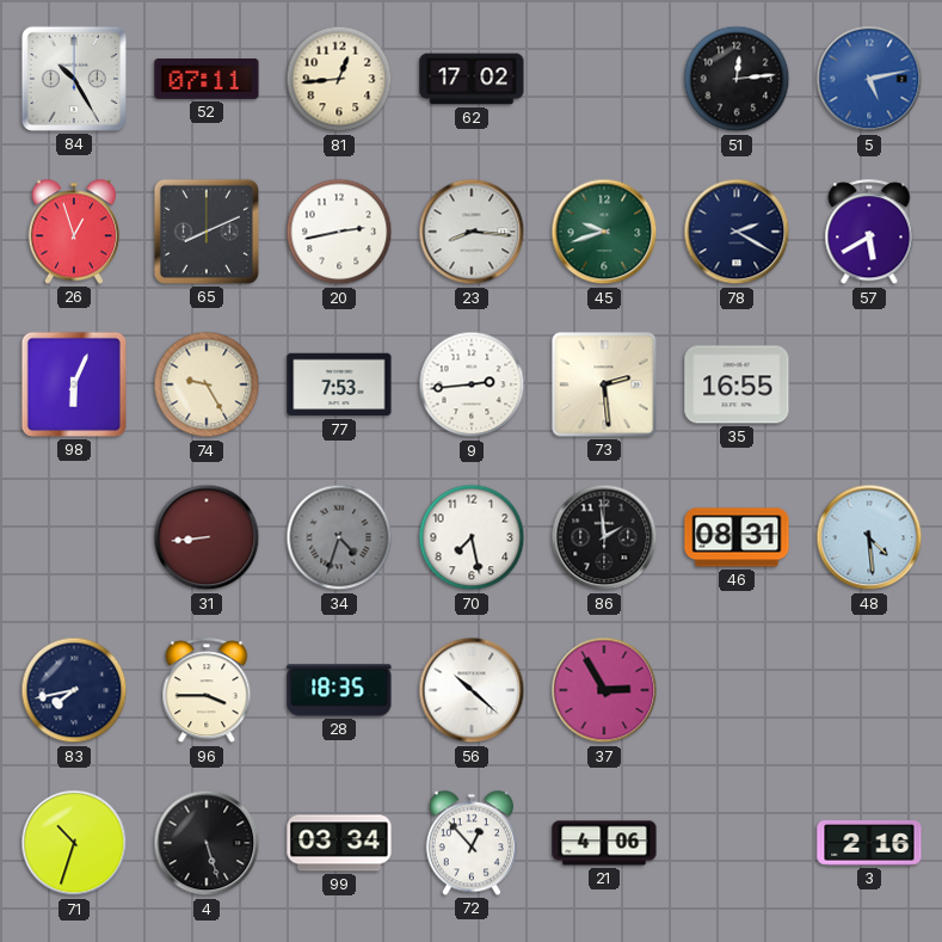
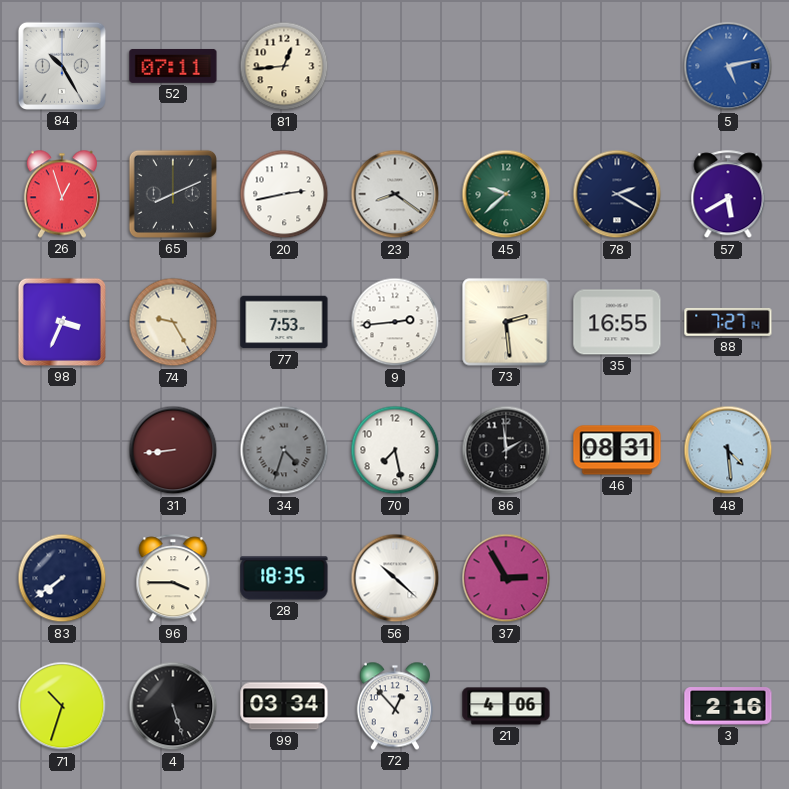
62: 17:02 -> none (472, 79)
51: 12:14 -> none (737, 79)
23: 8:16 -> 8:21 (395, 194)
45: 9:42 -> 9:38 (506, 194)
98: 6:04 -> 3:34 (62, 322)
88: none -> 7:27 (728, 322)
83: 7:43 -> 7:39 (62, 578)
